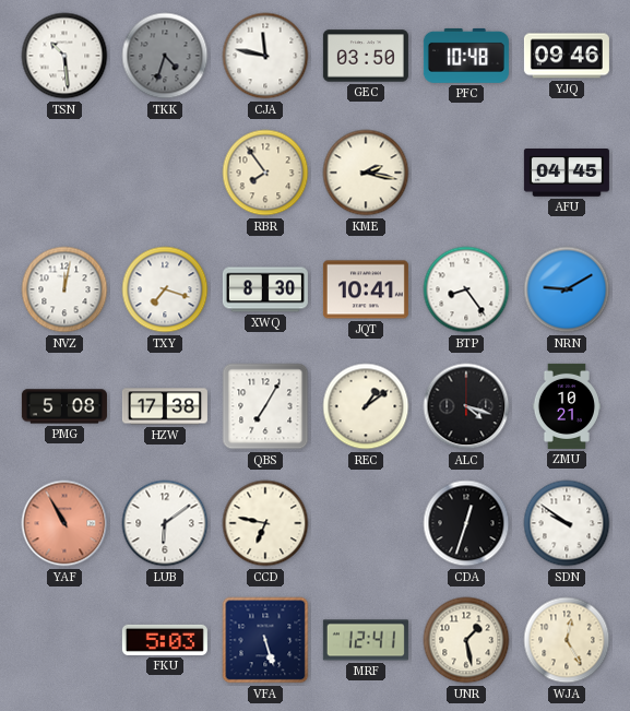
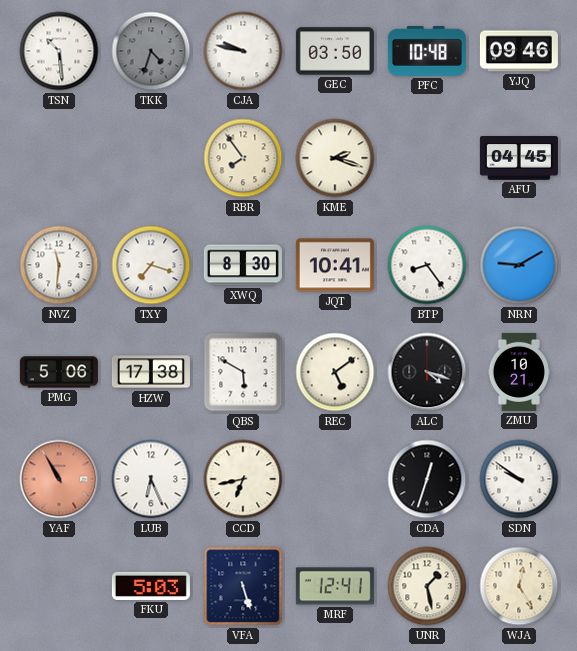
CJA: 11:47 -> 9:47 (243, 51)
KME: 2:17 -> 2:18 (335, 158)
NVZ: 12:02 -> 11:31 (59, 265)
PMG: 5:08 -> 5:06 (59, 372)
QBS: 7:05 -> 5:50 (243, 372)
REC: 1:09 -> 5:09 (335, 372)
LUB: 6:09 -> 6:26 (151, 479)
CCD: 6:47 -> 6:43 (243, 479)
